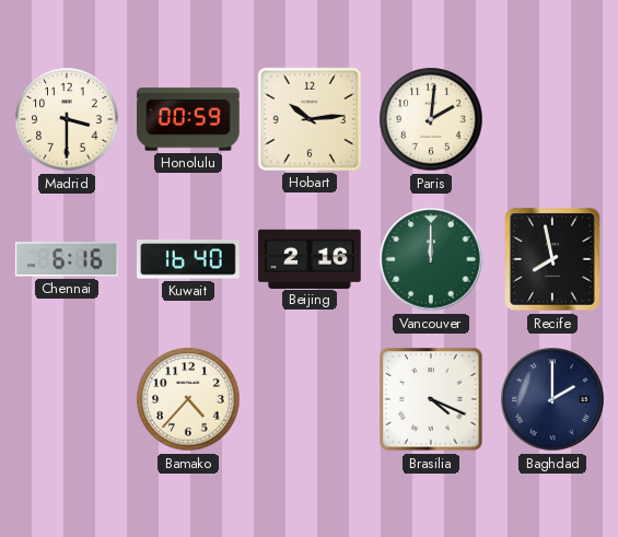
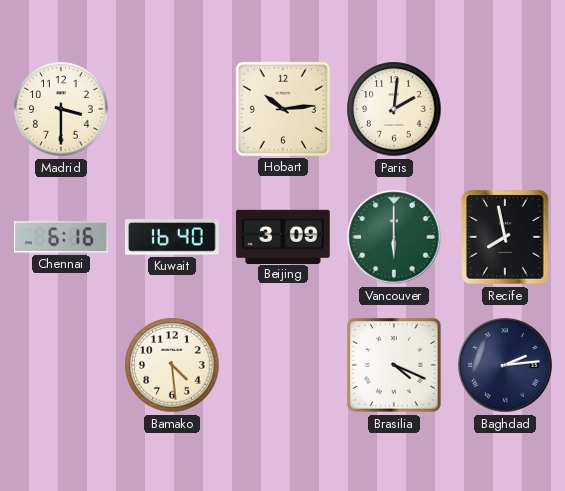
Honolulu: 00:59 -> none (188, 119)
Beijing: 2:16 -> 3:09 (283, 236)
Vancouver: 12:00 -> 6:00 (394, 237)
Bamako: 4:37 -> 4:29 (172, 365)
Baghdad: 2:00 -> 2:14 (505, 365)
